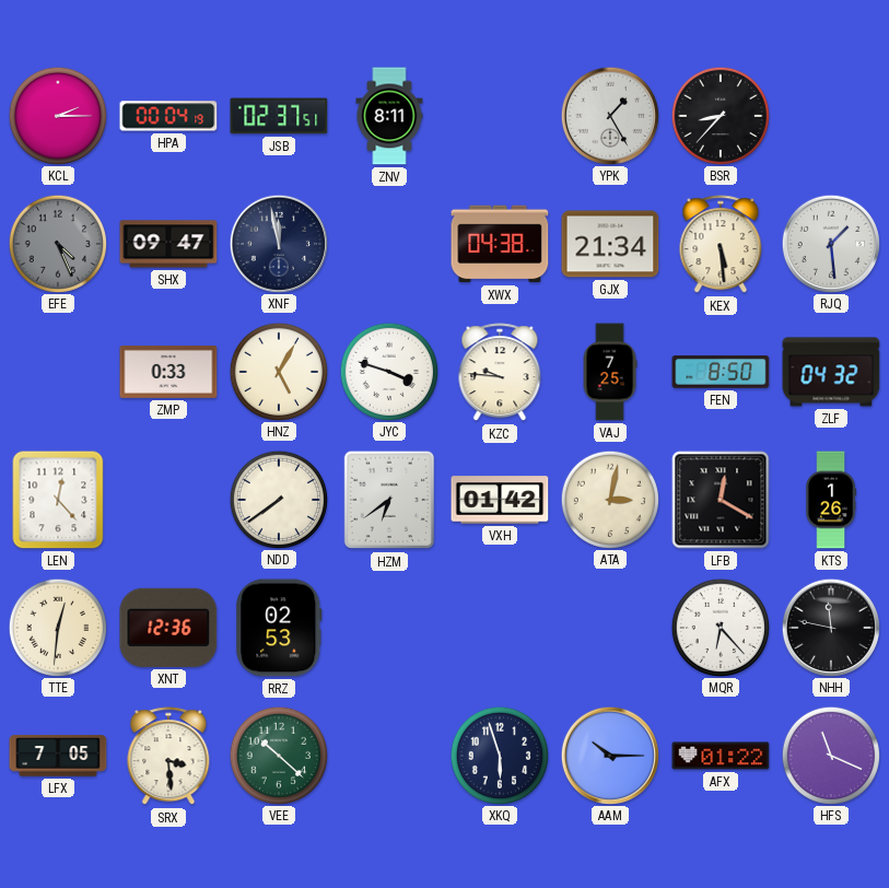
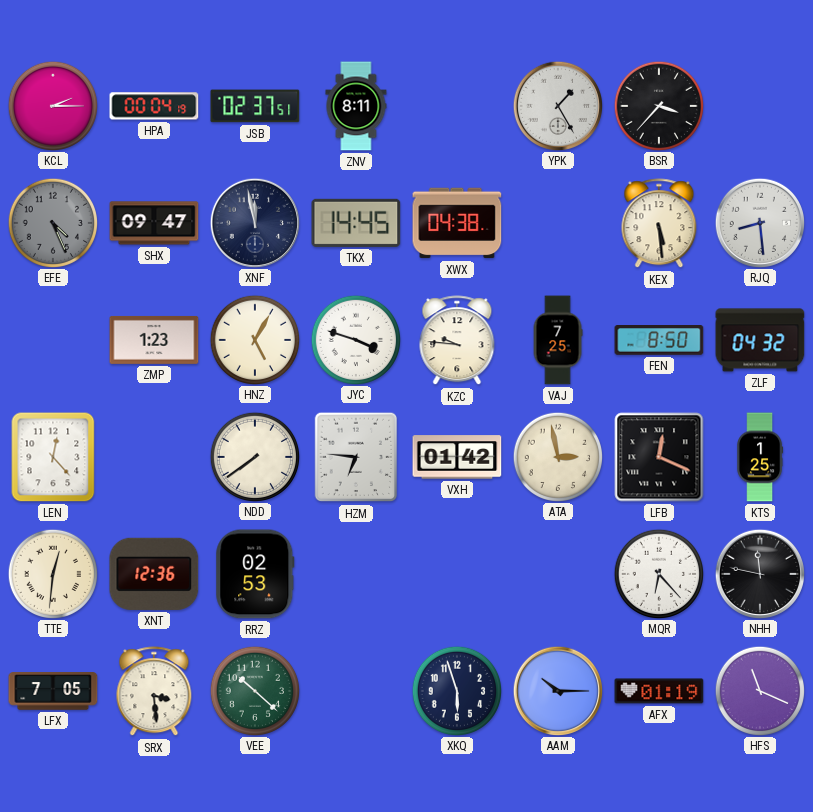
BSR: 8:37 -> 3:37 (658, 105)
TKX: none -> 14:45 (356, 223)
GJX: 21:34 -> none (610, 244)
RJQ: 1:29 -> 8:29 (759, 222)
ZMP: 0:33 -> 1:23 (154, 340)
HZM: 6:39 -> 6:46 (356, 457)
ATA: 3:02 -> 2:58 (557, 456)
LFB: 12:20 -> 12:19 (659, 457)
KTS: 1:26 -> 1:25 (760, 457)
AFX: 01:22 -> 01:19 (659, 691)
